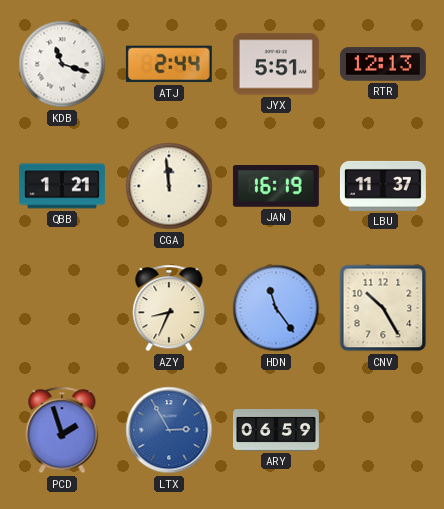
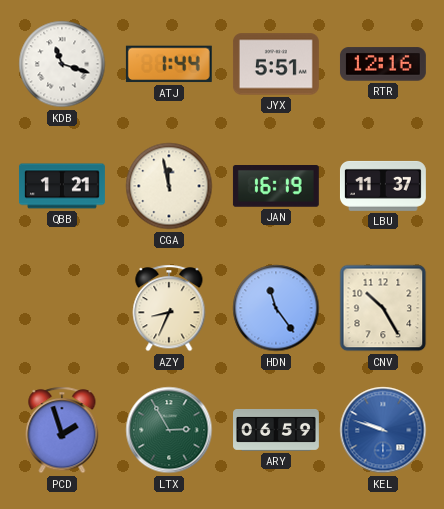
ATJ: 2:44 -> 1:44 (169, 64)
RTR: 12:13 -> 12:16 (383, 64)
CGA: 11:59 -> 11:58 (169, 186)
LTX dial: blue -> green (169, 430)
KEL: none -> 9:48 (383, 430)
